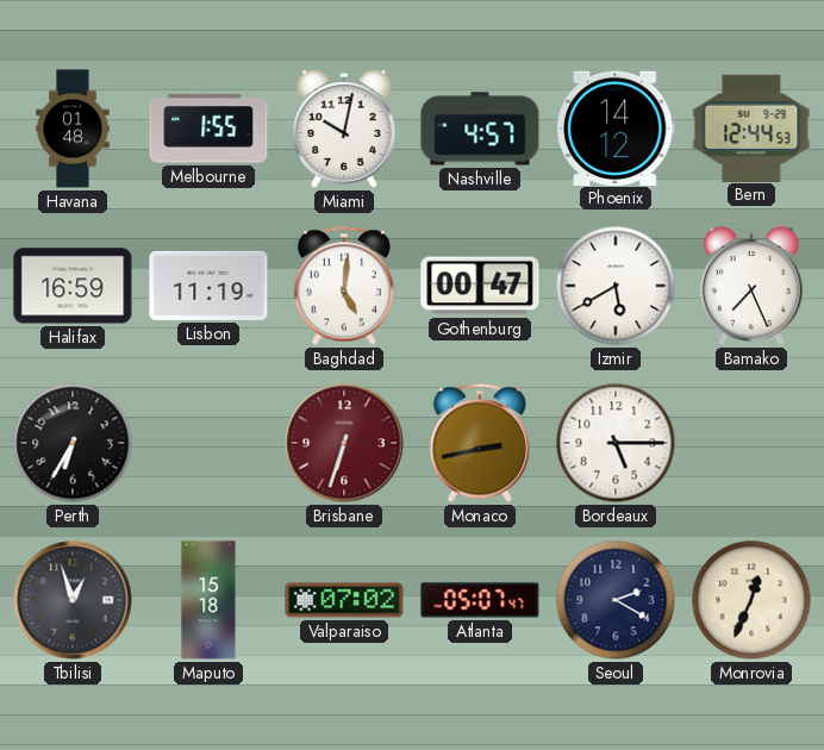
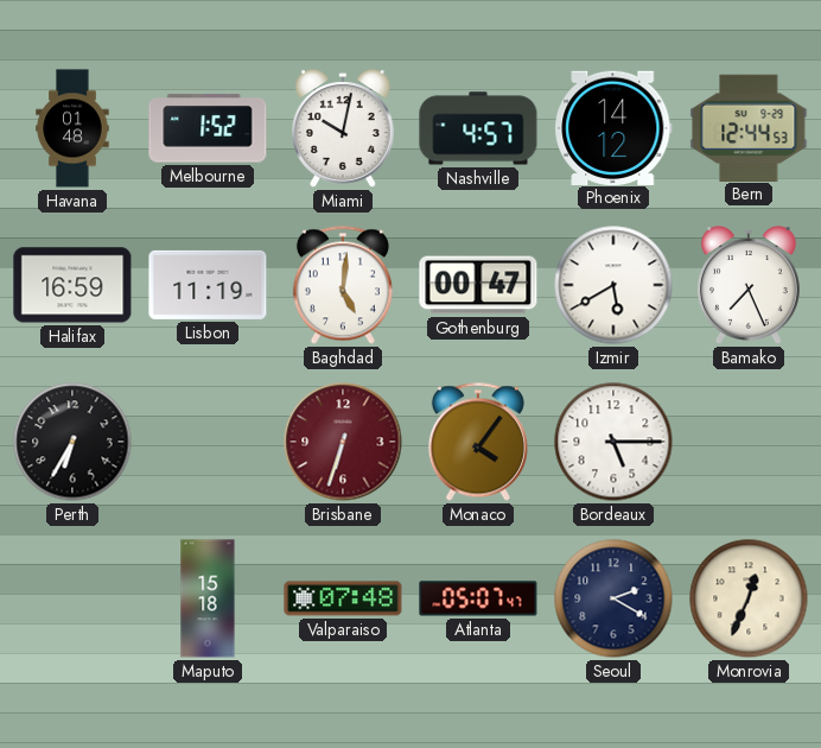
Melbourne: 1:55 -> 1:52 (208, 128)
Monaco: 2:43 -> 4:06 (478, 442)
Tbilisi: 12:57 -> none (73, 600)
Valparaiso: 07:02 -> 07:48 (343, 598)
